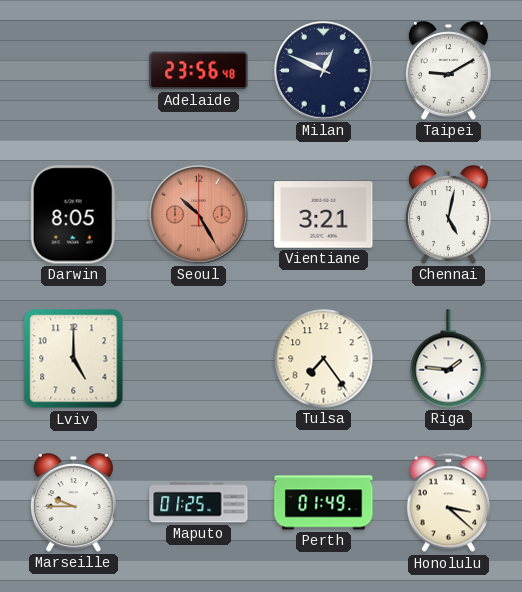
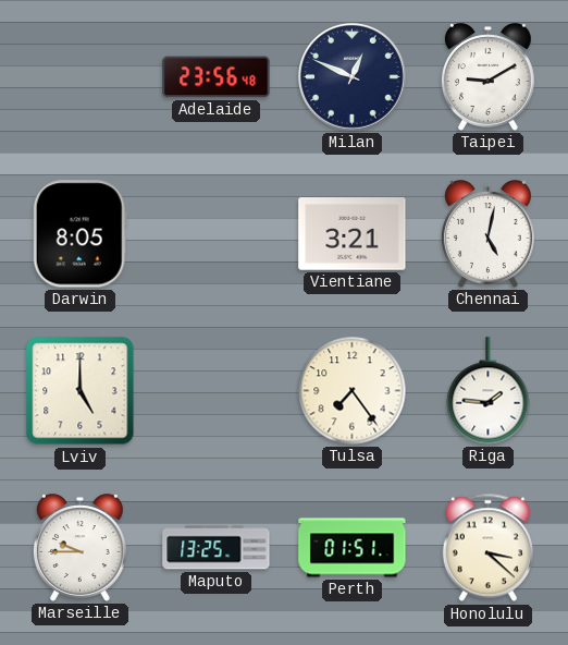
Seoul: 10:25 -> none (199, 215)
Maputo: 01:25 -> 13:25 (217, 548)
Perth: 01:49 -> 01:51 (353, 548)
